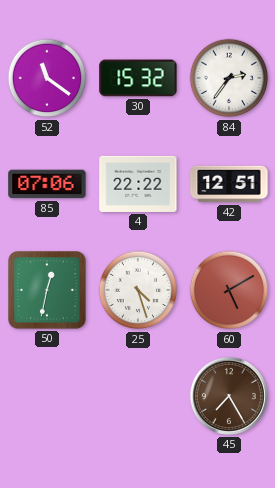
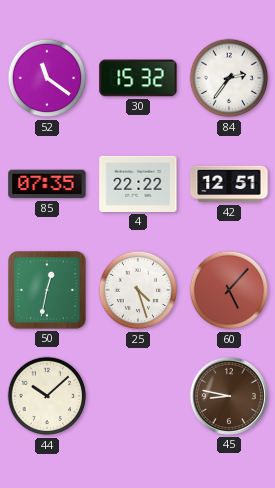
85: 07:06 -> 07:35 (47, 184)
60: 5:10 -> 5:07 (229, 290)
44: none -> 10:08 (47, 396)
45: 7:25 -> 8:47 (229, 396)
